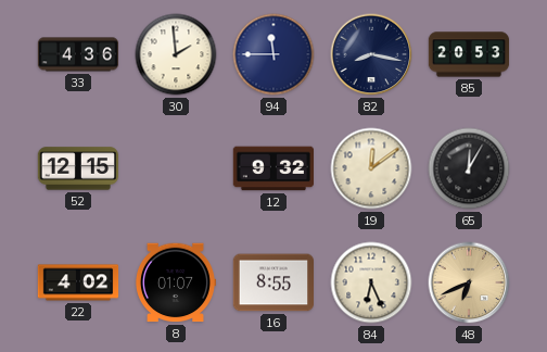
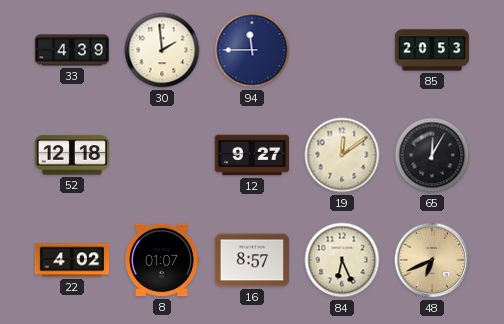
33: 4:36 -> 4:39 (72, 50)
82: 8:17 -> none (371, 54)
52: 12:15 -> 12:18 (72, 155)
12: 9:32 -> 9:27 (251, 155)
16: 8:55 -> 8:57 (251, 260)
